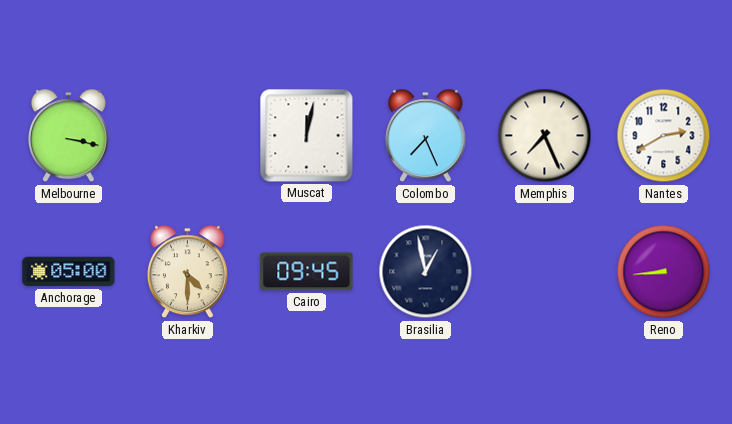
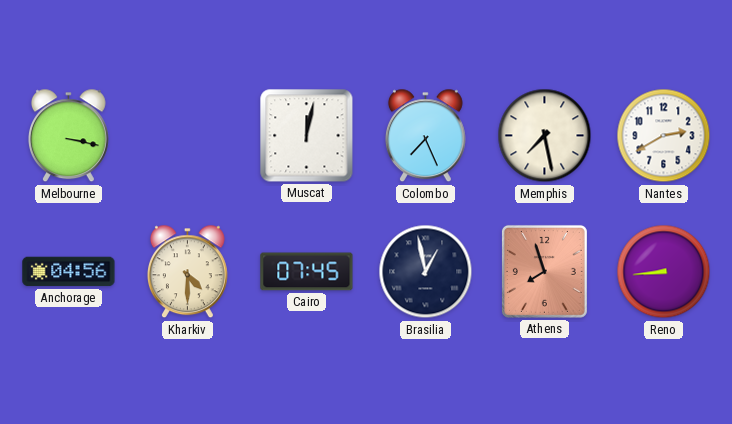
Memphis: 7:26 -> 7:28 (545, 136)
Anchorage: 05:00 -> 04:56 (69, 272)
Cairo: 09:45 -> 07:45 (307, 272)
Athens: none -> 7:57 (544, 271)
